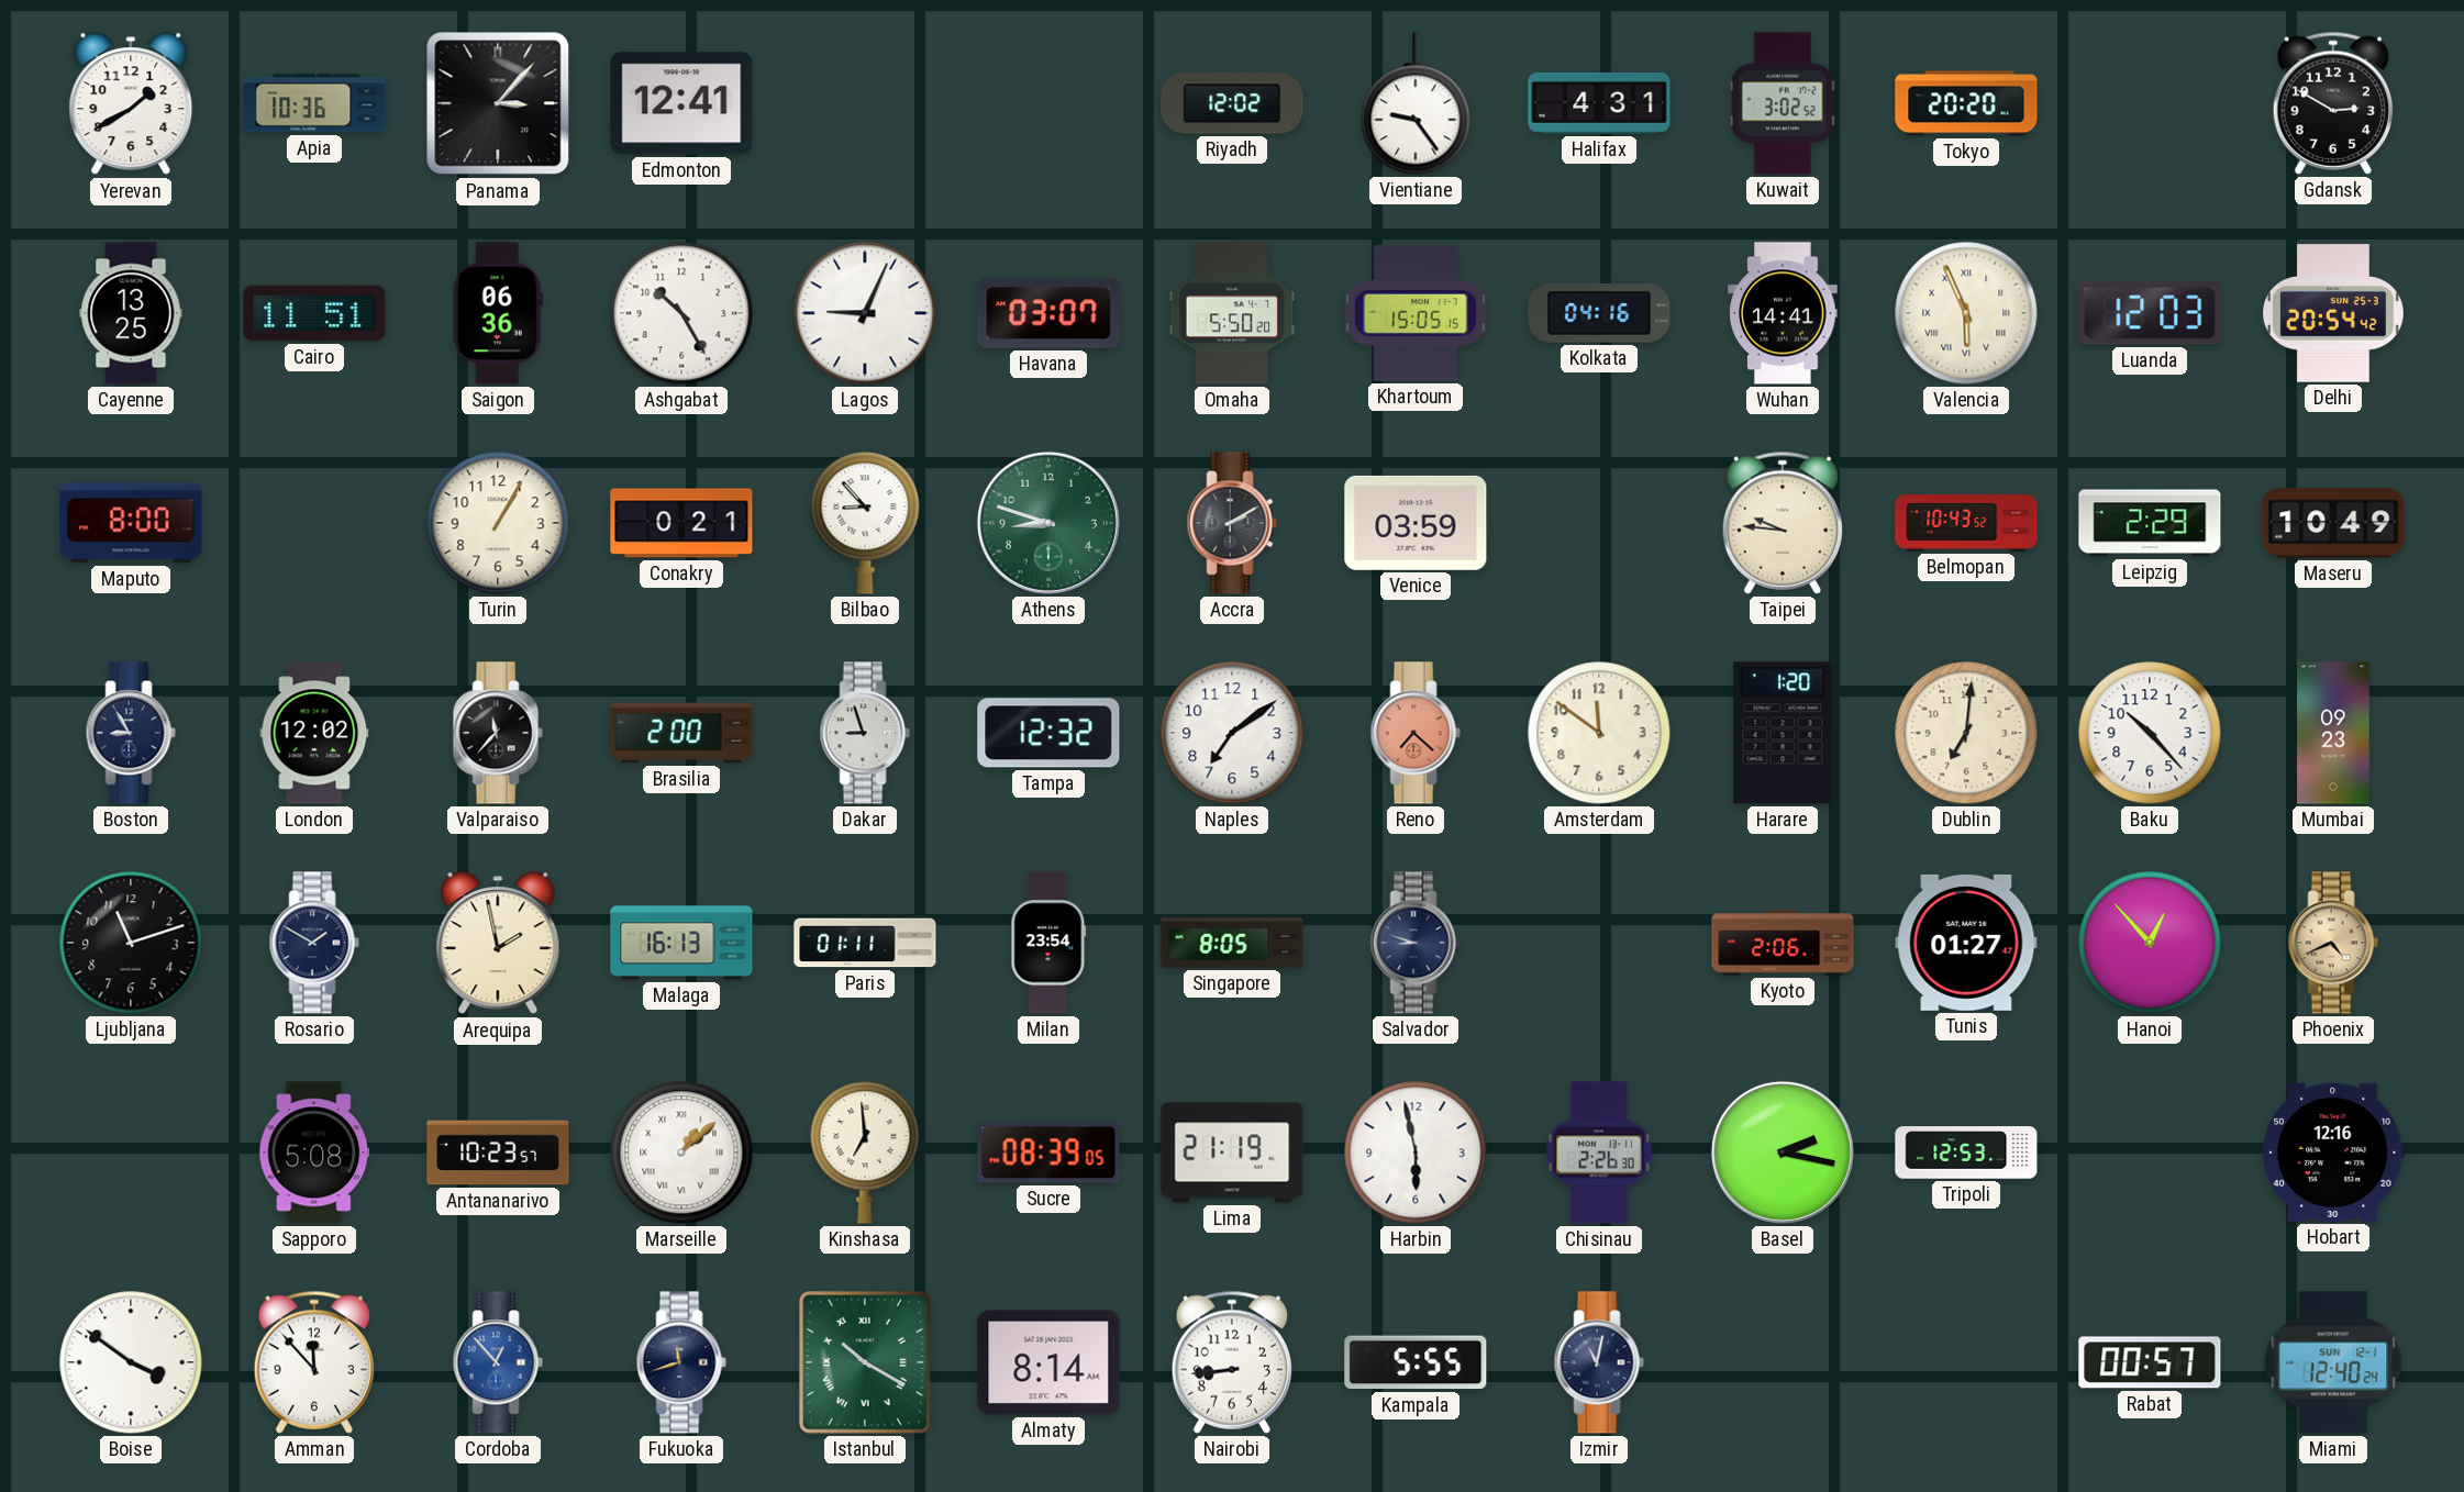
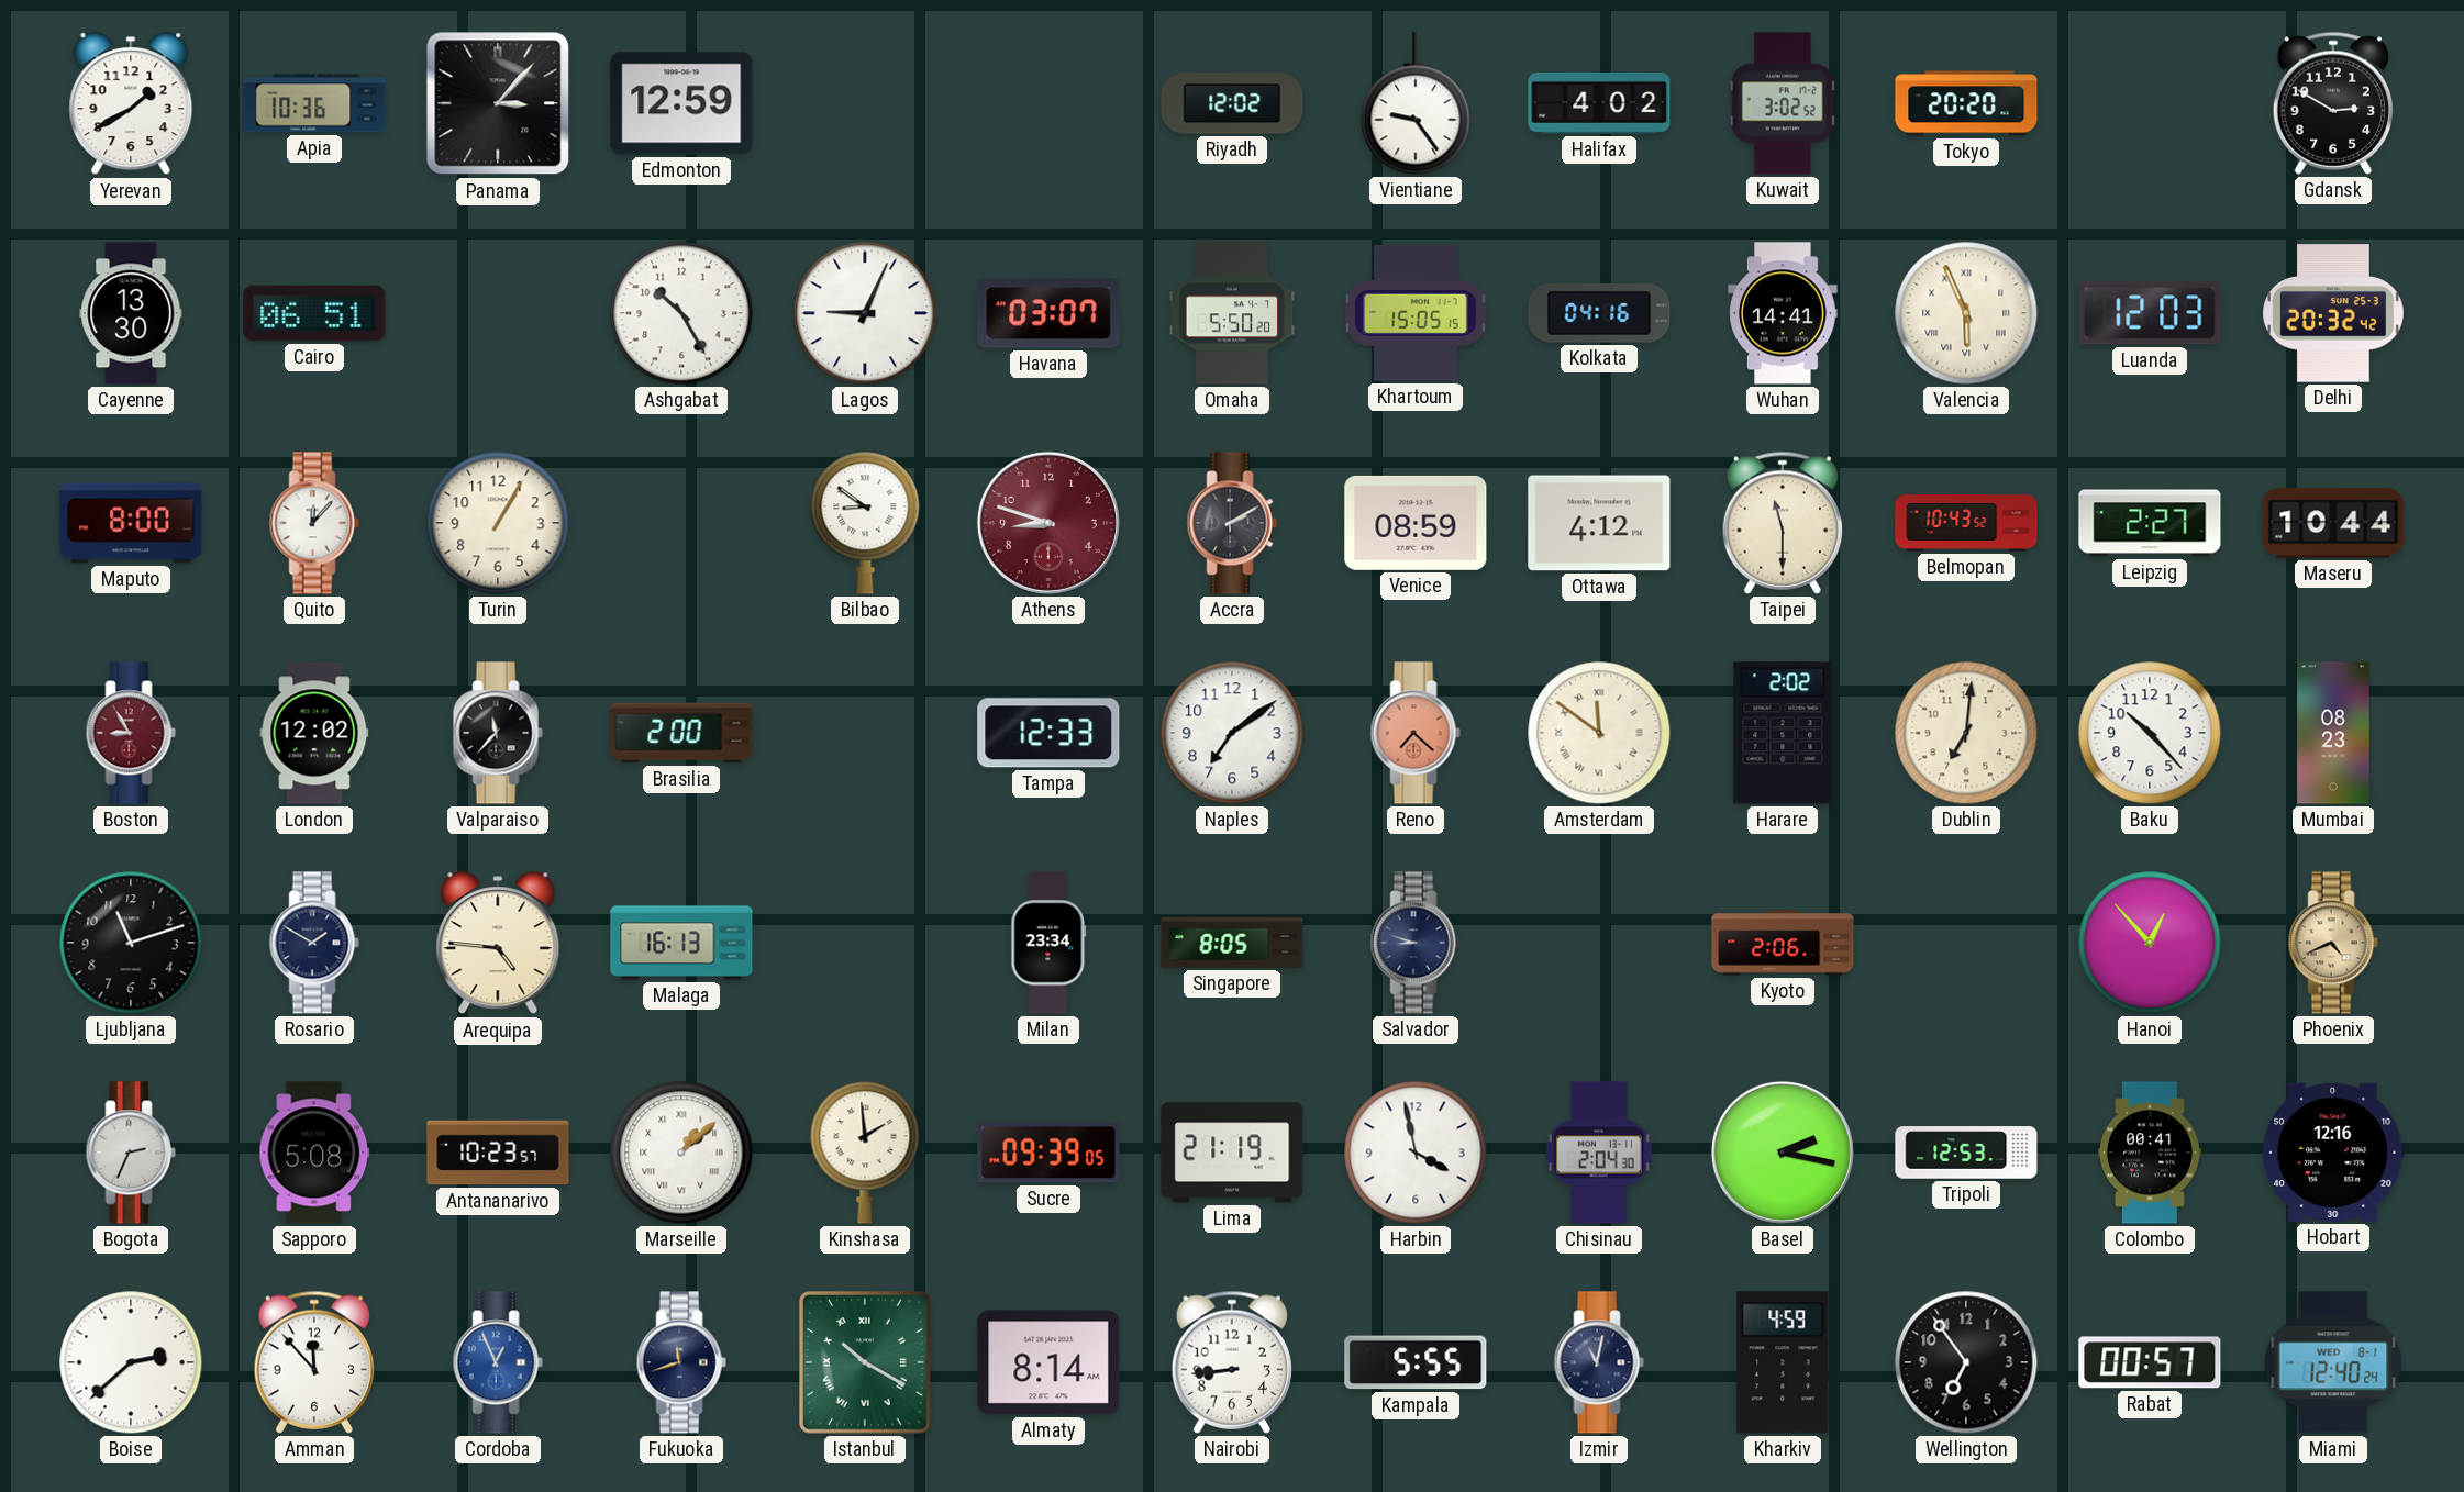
Edmonton: 12:41 -> 12:59 (681, 103)
Halifax: 4:31 -> 4:02 (1599, 103)
Cayenne: 13:25 -> 13:30 (131, 313)
Cairo: 11:51 -> 06:51 (314, 313)
Saigon: 06:36 -> none (498, 313)
Delhi: 20:54 -> 20:32 (2333, 313)
Quito: none -> 12:07 (314, 523)
Conakry: 0:21 -> none (681, 523)
Bilbao: 8:53 -> 8:51 (865, 523)
Athens dial: green -> burgundy (1048, 523)
Venice: 03:59 -> 08:59 (1416, 523)
Ottawa: none -> 4:12 (1599, 523)
Taipei: 9:46 -> 11:30 (1782, 523)
Leipzig: 2:29 -> 2:27 (2150, 523)
Maseru: 10:49 -> 10:44 (2333, 523)
Boston dial: navy -> burgundy (131, 733)
Dakar: 8:57 -> none (865, 733)
Tampa: 12:32 -> 12:33 (1048, 733)
Amsterdam numerals: Arabic -> Roman (1599, 733)
Harare: 1:20 -> 2:02 (1783, 733)
Mumbai: 09:23 -> 08:23 (2333, 733)
Arequipa: 1:58 -> 4:46 (498, 944)
Paris: 01:11 -> none (865, 943)
Milan: 23:54 -> 23:34 (1048, 943)
Tunis: 01:27 -> none (1966, 943)
Bogota: none -> 2:34 (131, 1153)
Kinshasa: 6:59 -> 1:59 (865, 1153)
Sucre: 08:39 -> 09:39 (1048, 1153)
Harbin: 5:58 -> 3:58 (1416, 1153)
Chisinau: 2:26 -> 2:04 (1599, 1153)
Colombo: none -> 00:41 (2150, 1153)
Boise: 3:51 -> 2:38 (131, 1362)
Cordoba: 12:53 -> 12:56 (498, 1362)
Kharkiv: none -> 4:59 (1783, 1362)
Wellington: none -> 6:54 (1966, 1362)
Miami date: SUN 12-1 -> WED 8-1 (2333, 1362)
